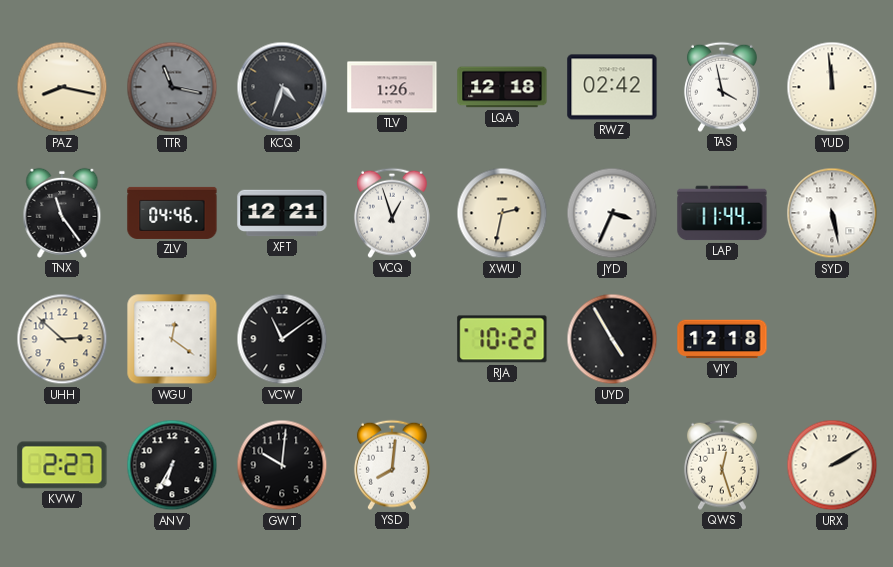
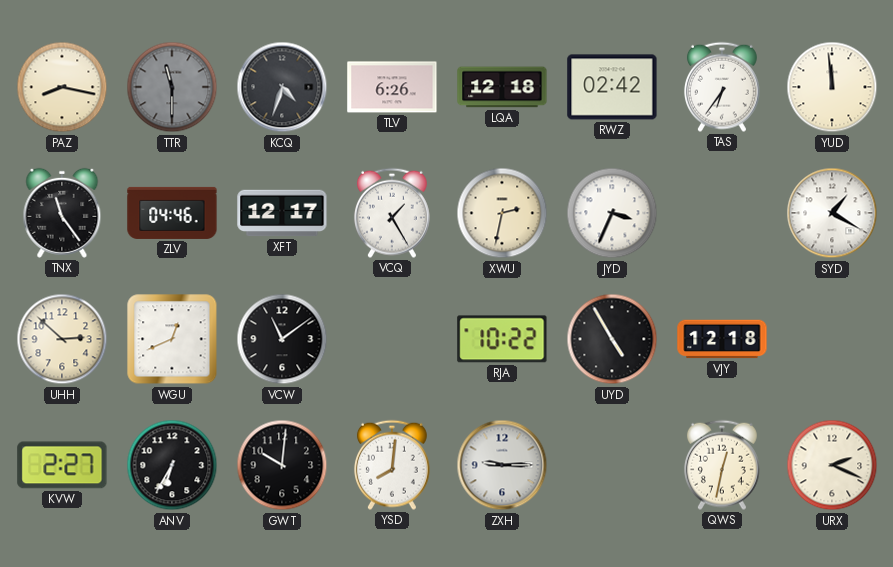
TTR: 11:17 -> 11:30 (172, 87)
TLV: 1:26 -> 6:26 (392, 87)
TAS: 3:58 -> 6:36 (722, 87)
XFT: 12:21 -> 12:17 (282, 213)
VCQ: 12:57 -> 1:25 (392, 213)
LAP: 11:44 -> none (722, 213)
SYD: 5:28 -> 1:20 (832, 213)
WGU: 12:21 -> 12:41 (172, 339)
ZXH: none -> 9:15 (502, 465)
QWS: 12:27 -> 12:32 (722, 465)
URX: 2:10 -> 2:19 (832, 465)
